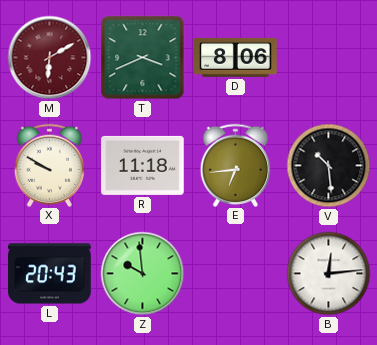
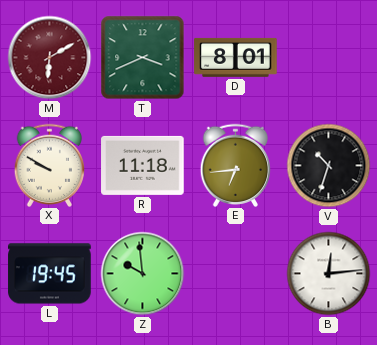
D: 8:06 -> 8:01 (236, 57)
V: 10:29 -> 10:33 (329, 166)
L: 20:43 -> 19:45 (50, 274)
